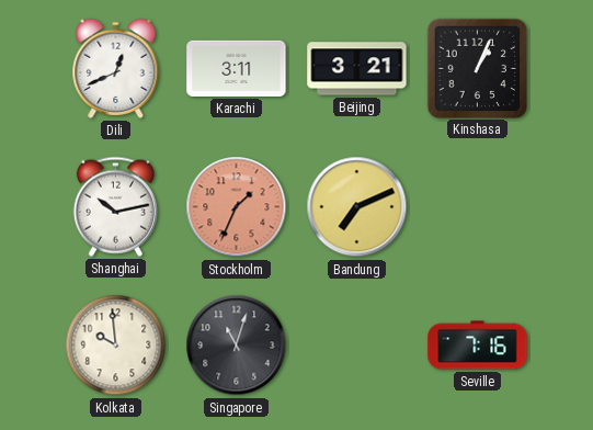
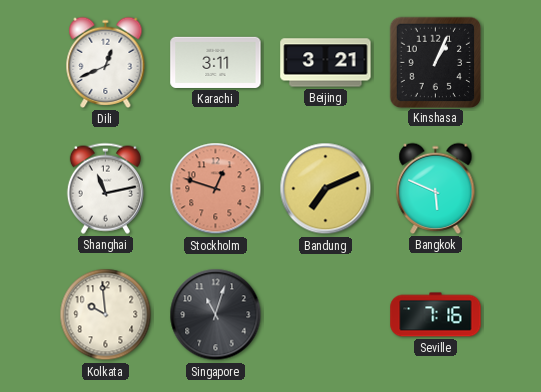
Shanghai: 10:13 -> 11:13 (105, 188)
Stockholm: 1:34 -> 12:48 (216, 189)
Bangkok: none -> 5:49 (436, 188)
